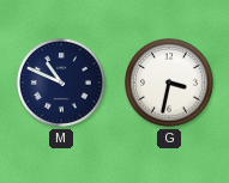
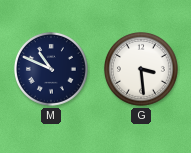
G: 3:32 -> 3:29 (141, 69)
